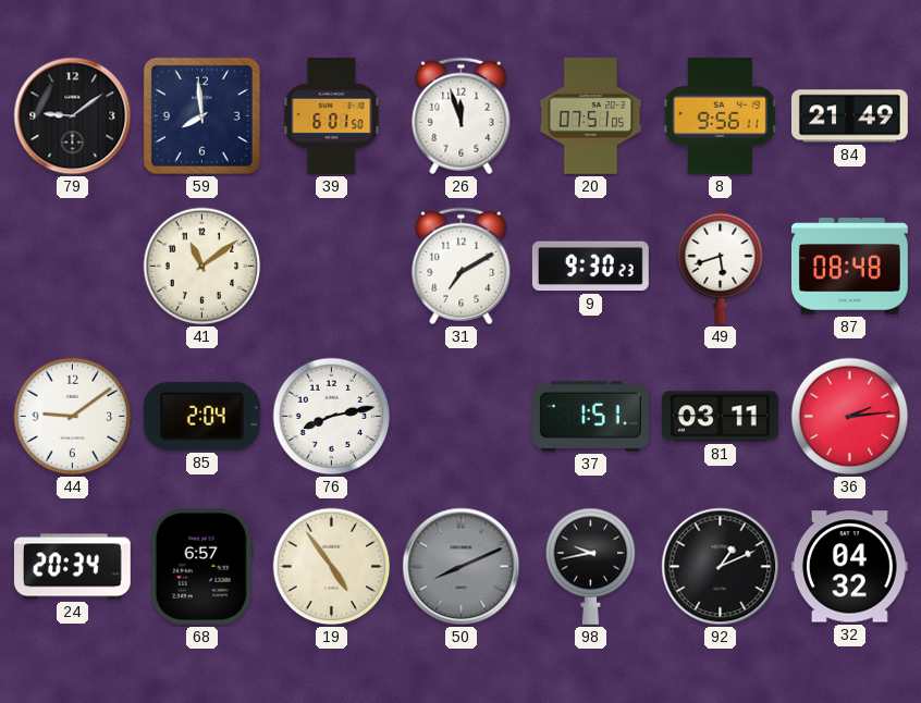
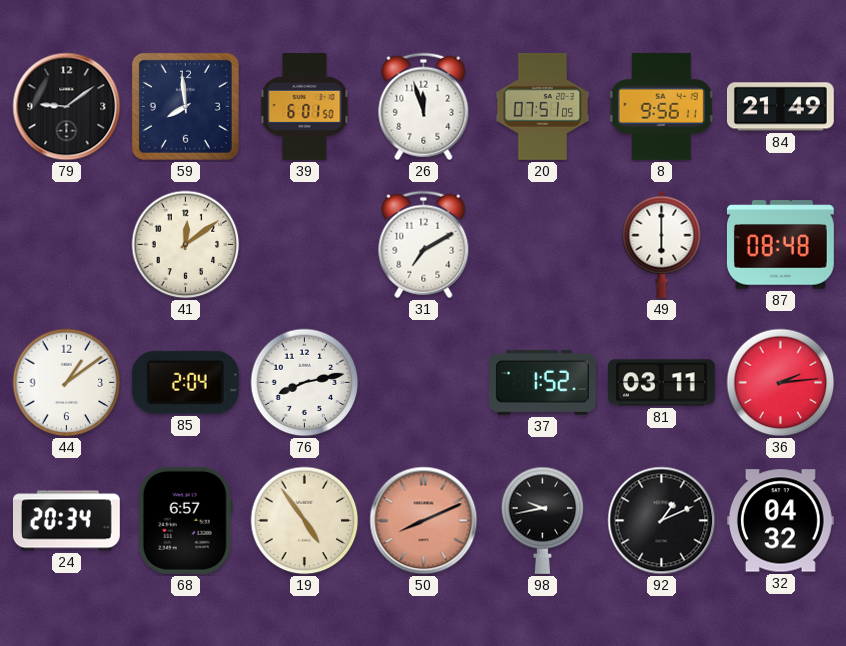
41: 11:09 -> 12:09 (186, 245)
9: 9:30 -> none (590, 267)
49: 5:42 -> 6:00 (662, 244)
44: 9:09 -> 1:09 (67, 383)
37: 1:51 -> 1:52 (542, 382)
50 dial: grey -> salmon (424, 521)
